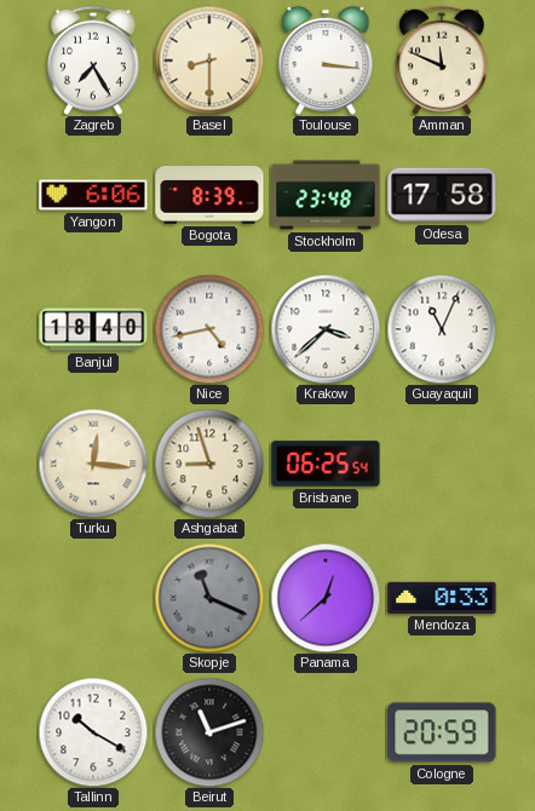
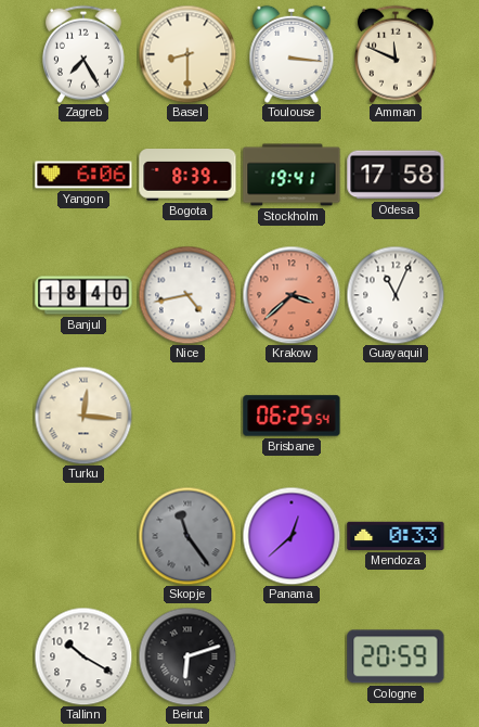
Stockholm: 23:48 -> 19:41 (292, 175)
Krakow dial: white -> salmon (292, 295)
Ashgabat: 8:57 -> none (209, 464)
Skopje: 11:19 -> 11:24 (187, 536)
Beirut: 11:12 -> 6:12 (187, 656)
